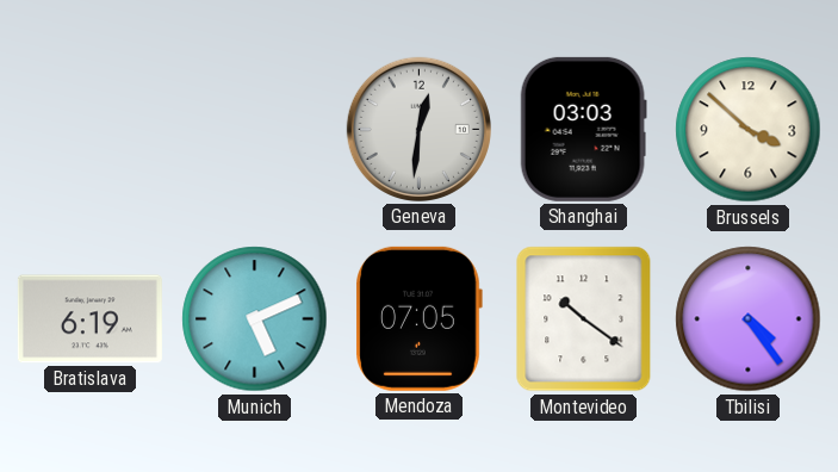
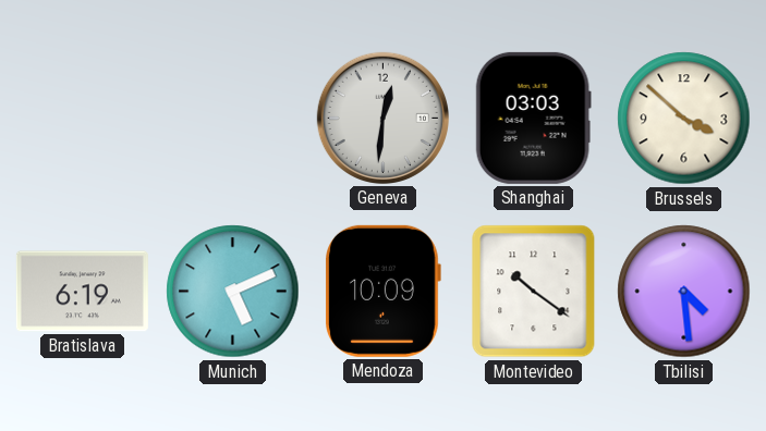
Mendoza: 07:05 -> 10:09 (382, 291)
Tbilisi: 4:24 -> 4:29 (684, 292)
